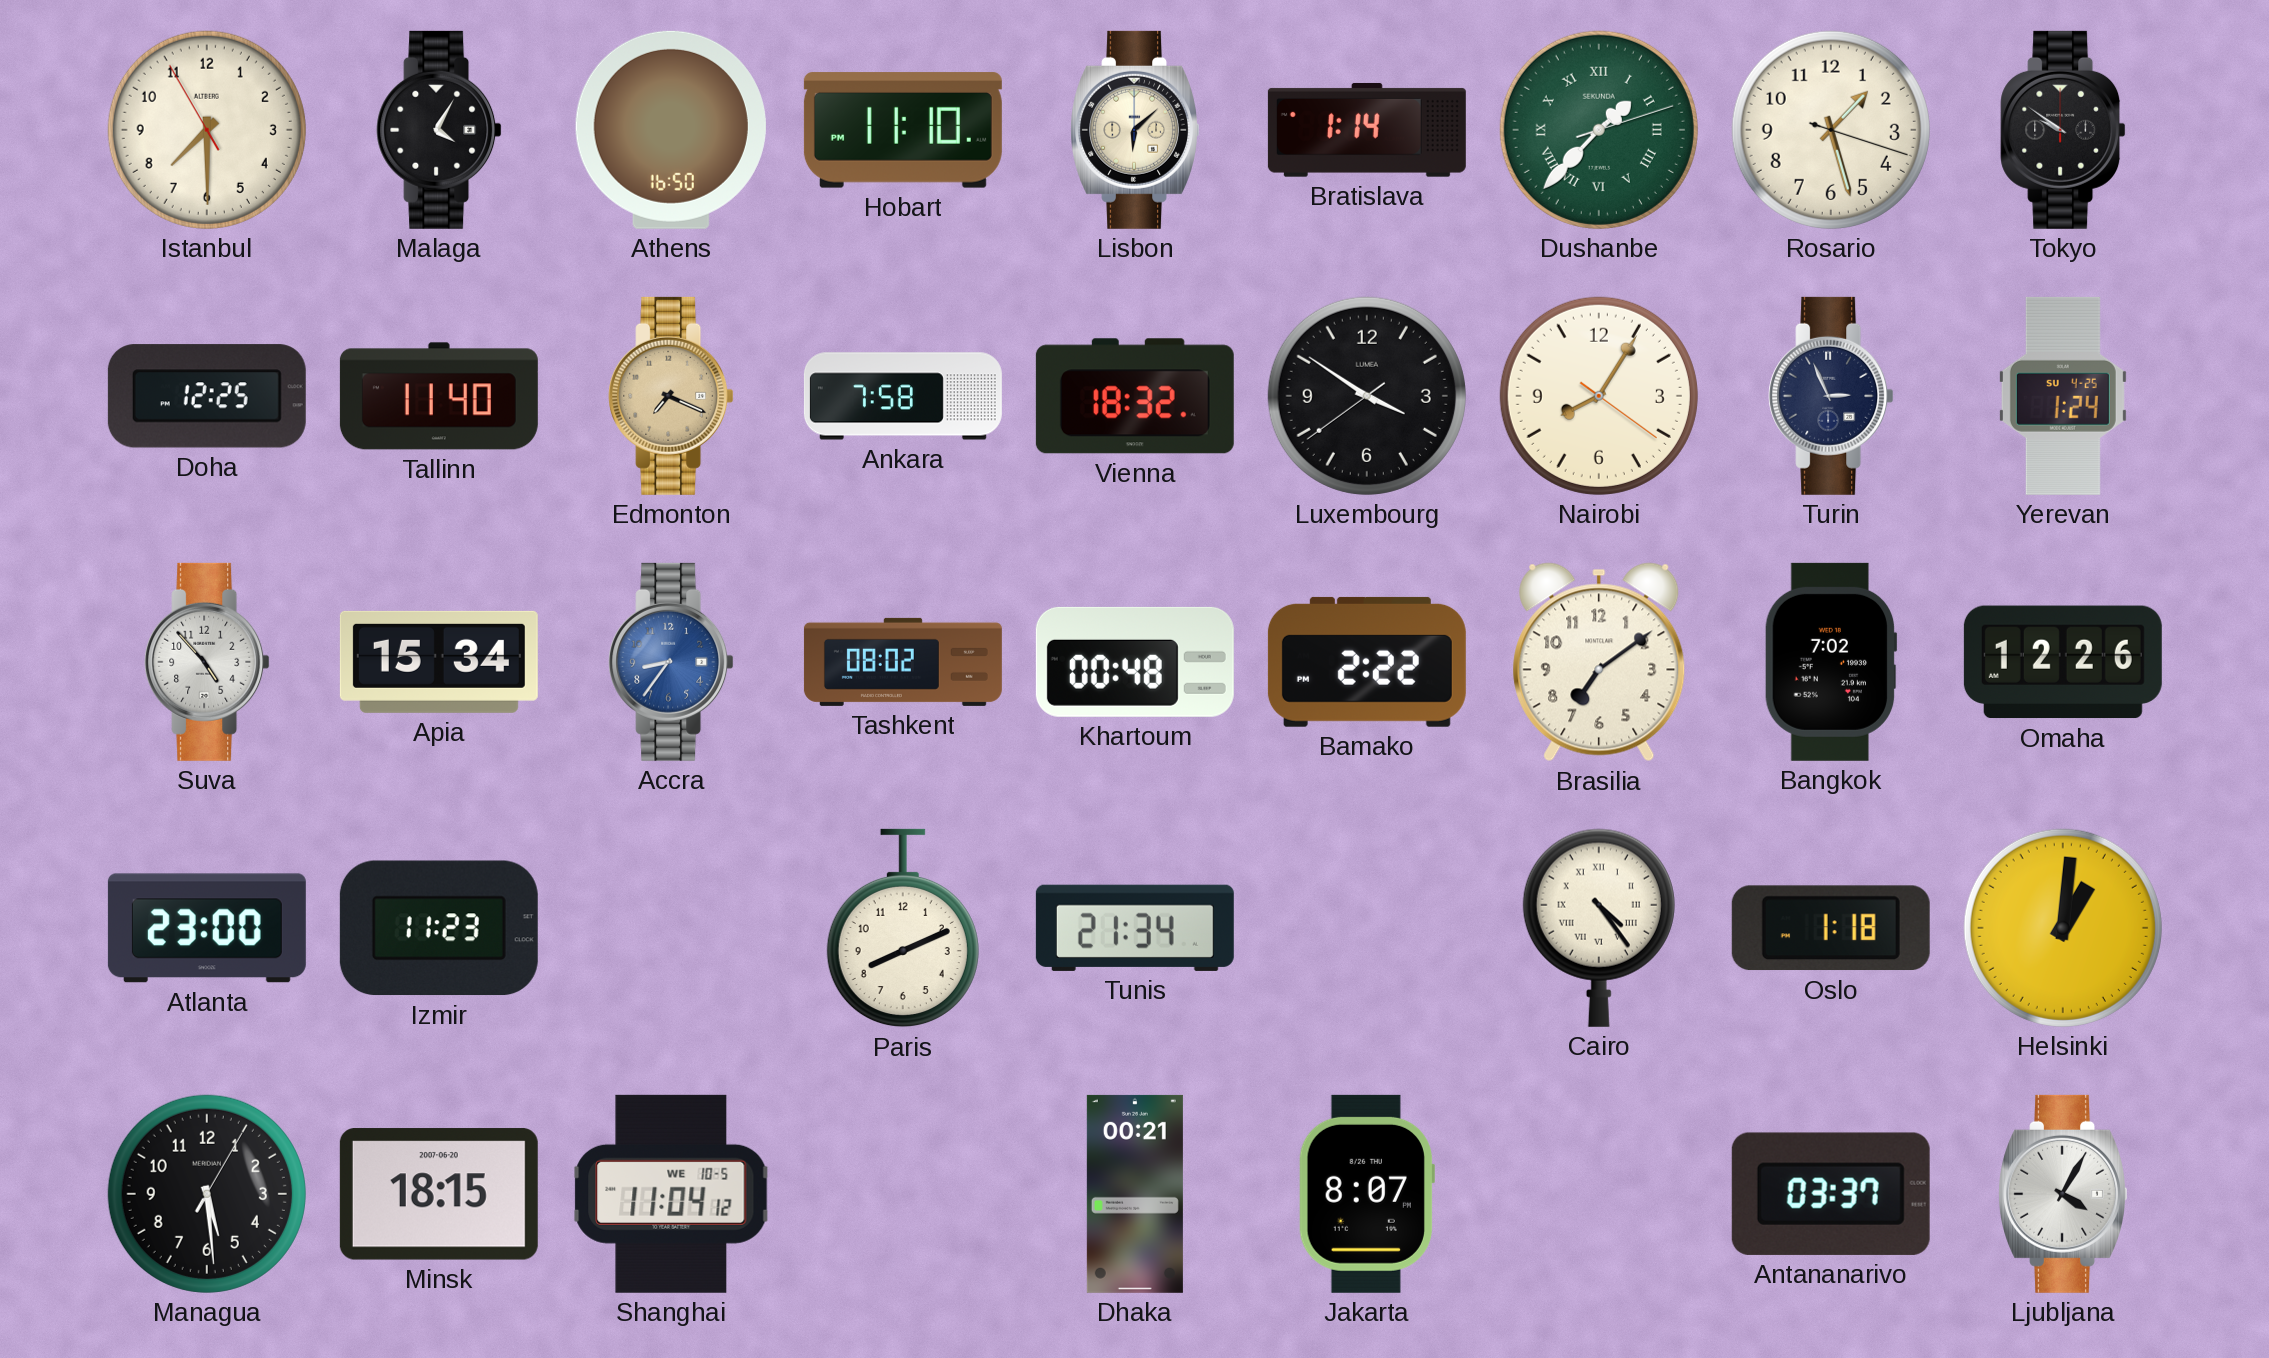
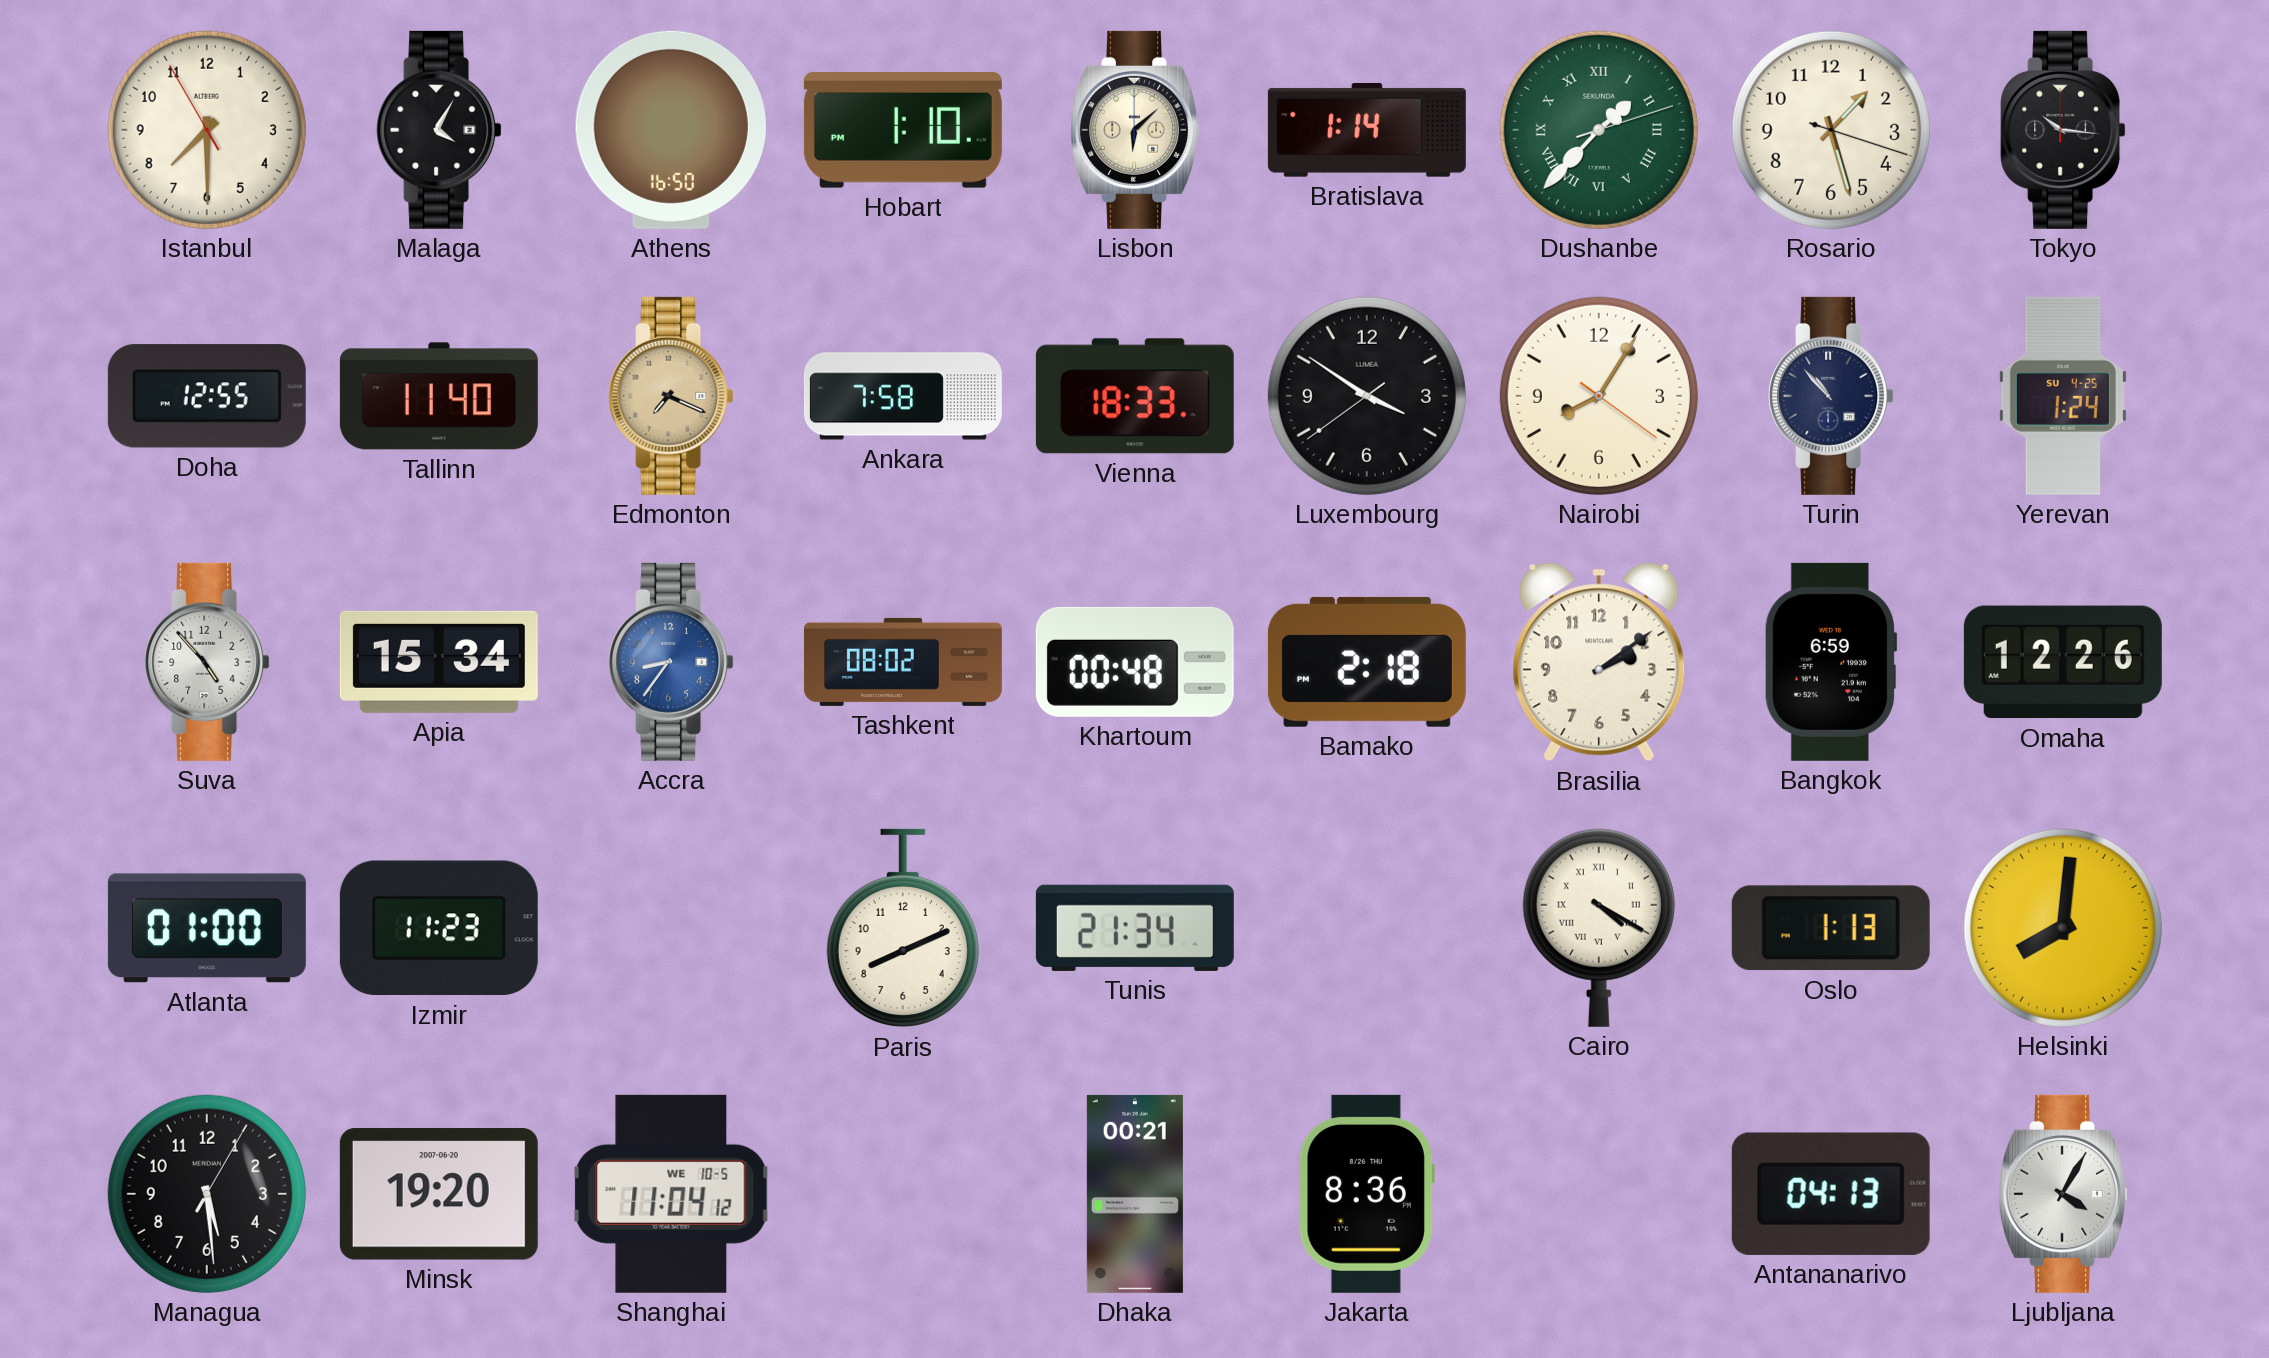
Hobart: 11:10 -> 1:10 (903, 130)
Tokyo: 9:51 -> 10:16 (2063, 130)
Doha: 12:25 -> 12:55 (207, 396)
Vienna: 18:32 -> 18:33 (1135, 396)
Turin: 2:56 -> 10:53 (1831, 396)
Bamako: 2:22 -> 2:18 (1367, 662)
Brasilia: 7:09 -> 2:09 (1599, 662)
Bangkok: 7:02 -> 6:59 (1831, 662)
Atlanta: 23:00 -> 01:00 (207, 928)
Cairo: 4:24 -> 4:20 (1599, 928)
Oslo: 1:18 -> 1:13 (1831, 928)
Helsinki: 1:01 -> 8:01 (2063, 928)
Minsk: 18:15 -> 19:20 (439, 1194)
Jakarta: 8:07 -> 8:36 (1367, 1194)
Antananarivo: 03:37 -> 04:13 (1831, 1194)
